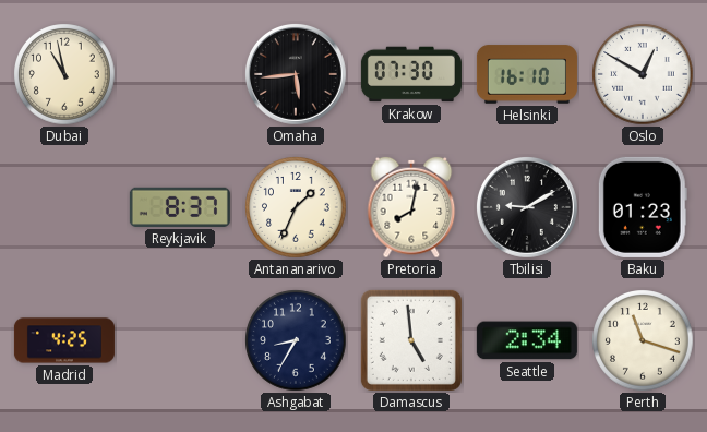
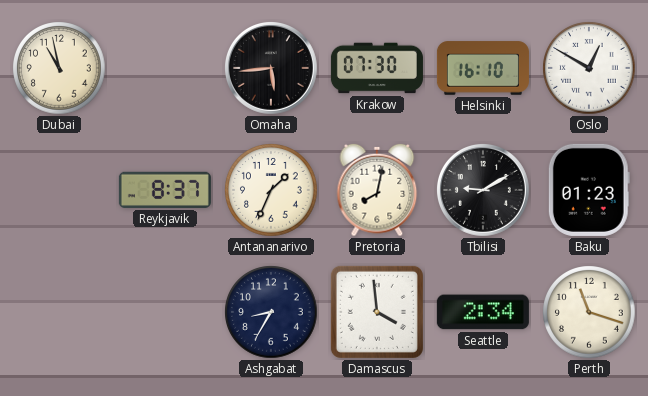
Madrid: 4:25 -> none (64, 340)
Damascus: 4:59 -> 3:59 (377, 312)
